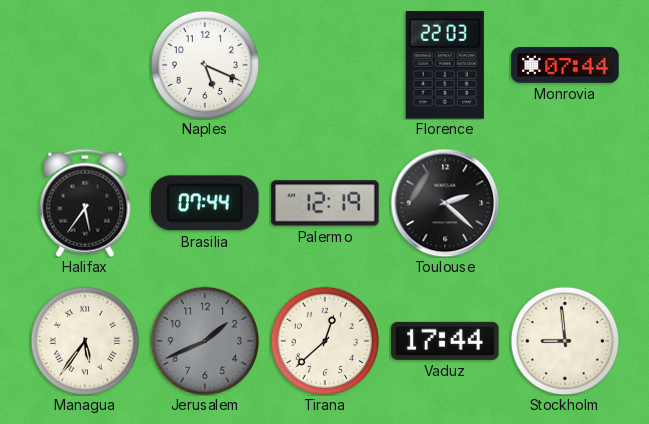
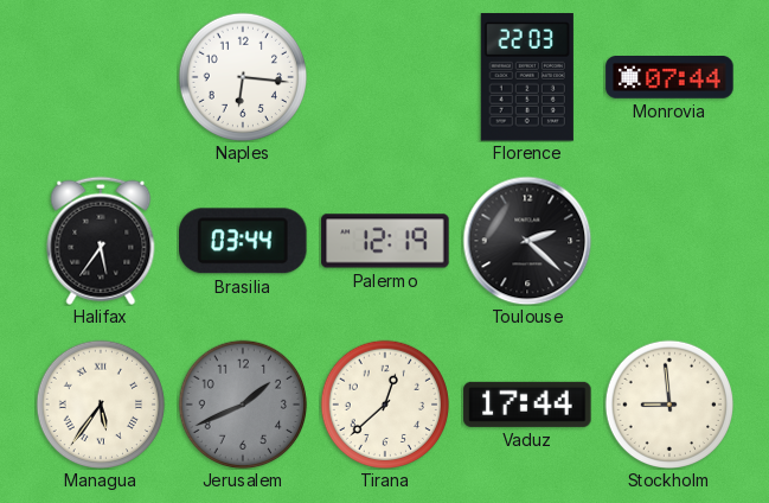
Naples: 5:19 -> 6:16 (242, 76)
Brasilia: 07:44 -> 03:44 (244, 241)
